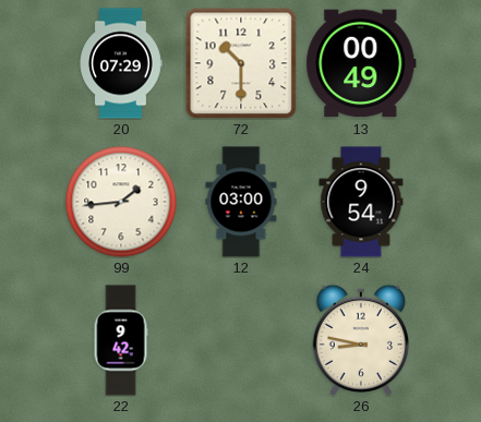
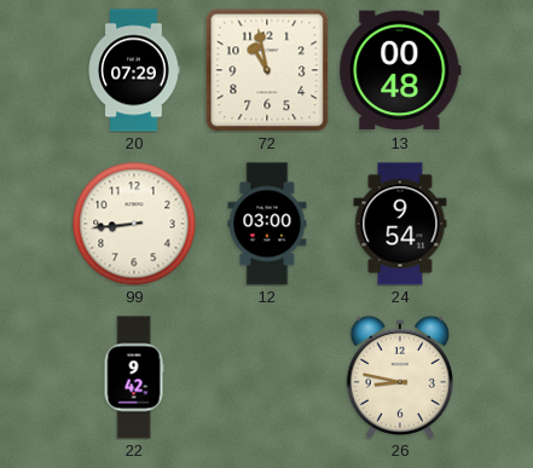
72: 10:30 -> 10:58 (267, 70)
13: 00:49 -> 00:48 (400, 70)
99: 1:44 -> 8:44 (134, 224)
